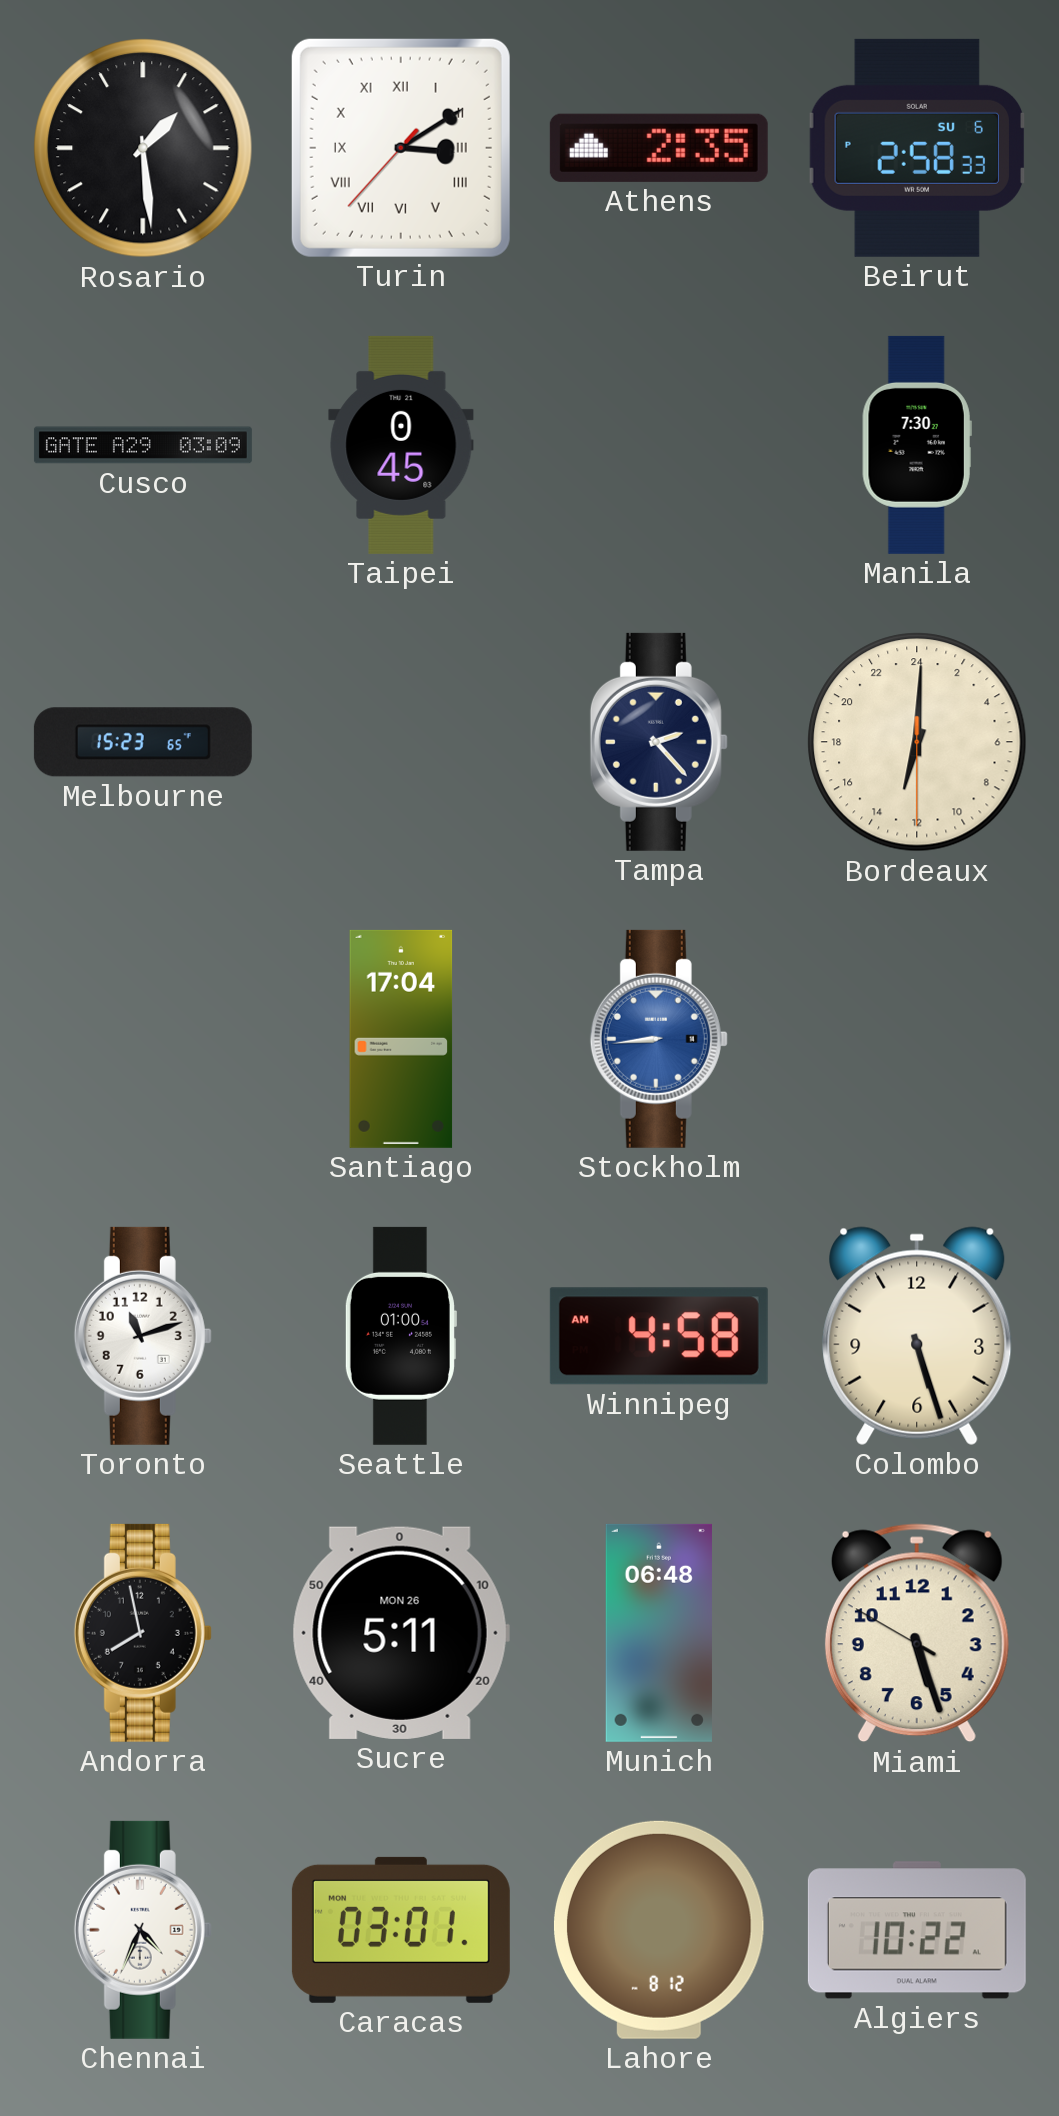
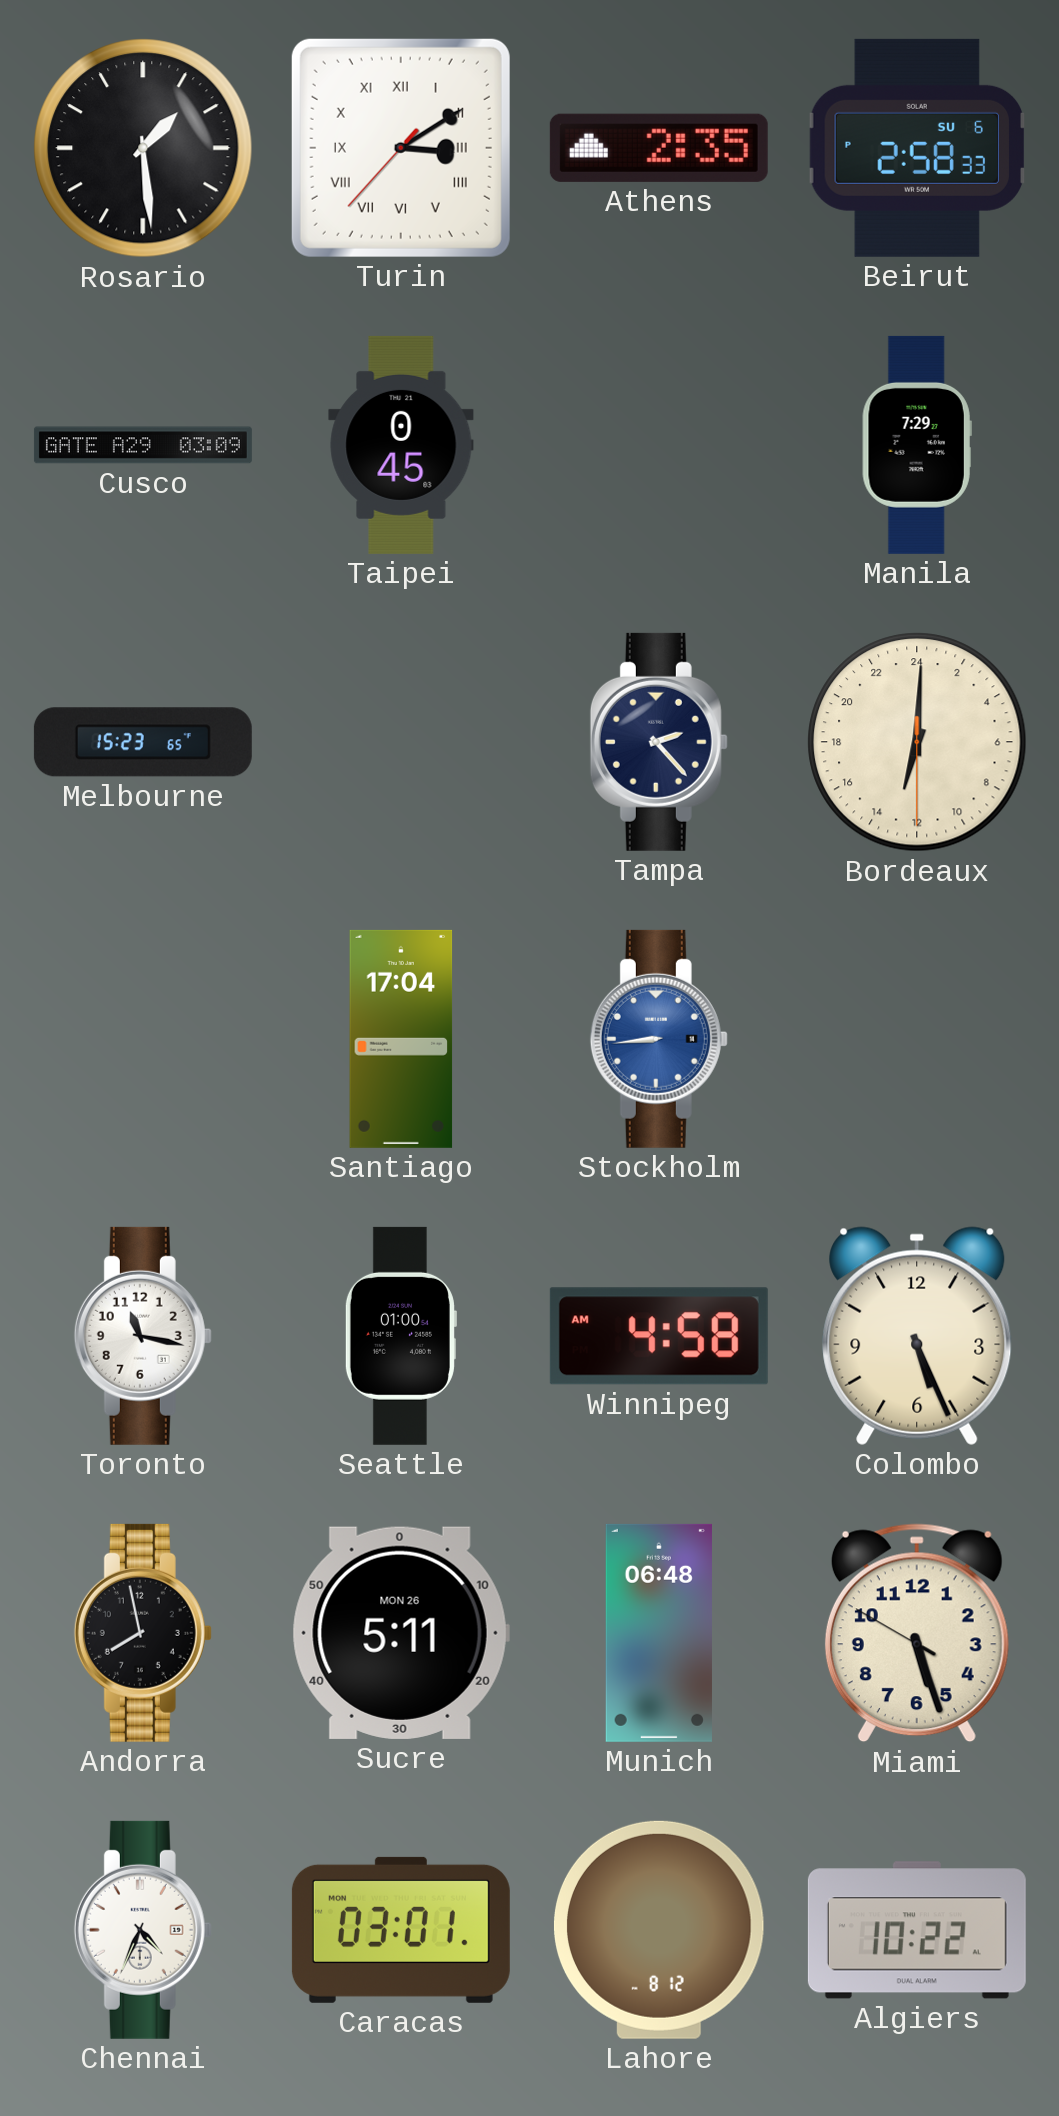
Manila: 7:30 -> 7:29 (917, 445)
Toronto: 11:12 -> 11:17 (143, 1336)
Colombo: 5:27 -> 5:26 (917, 1336)
